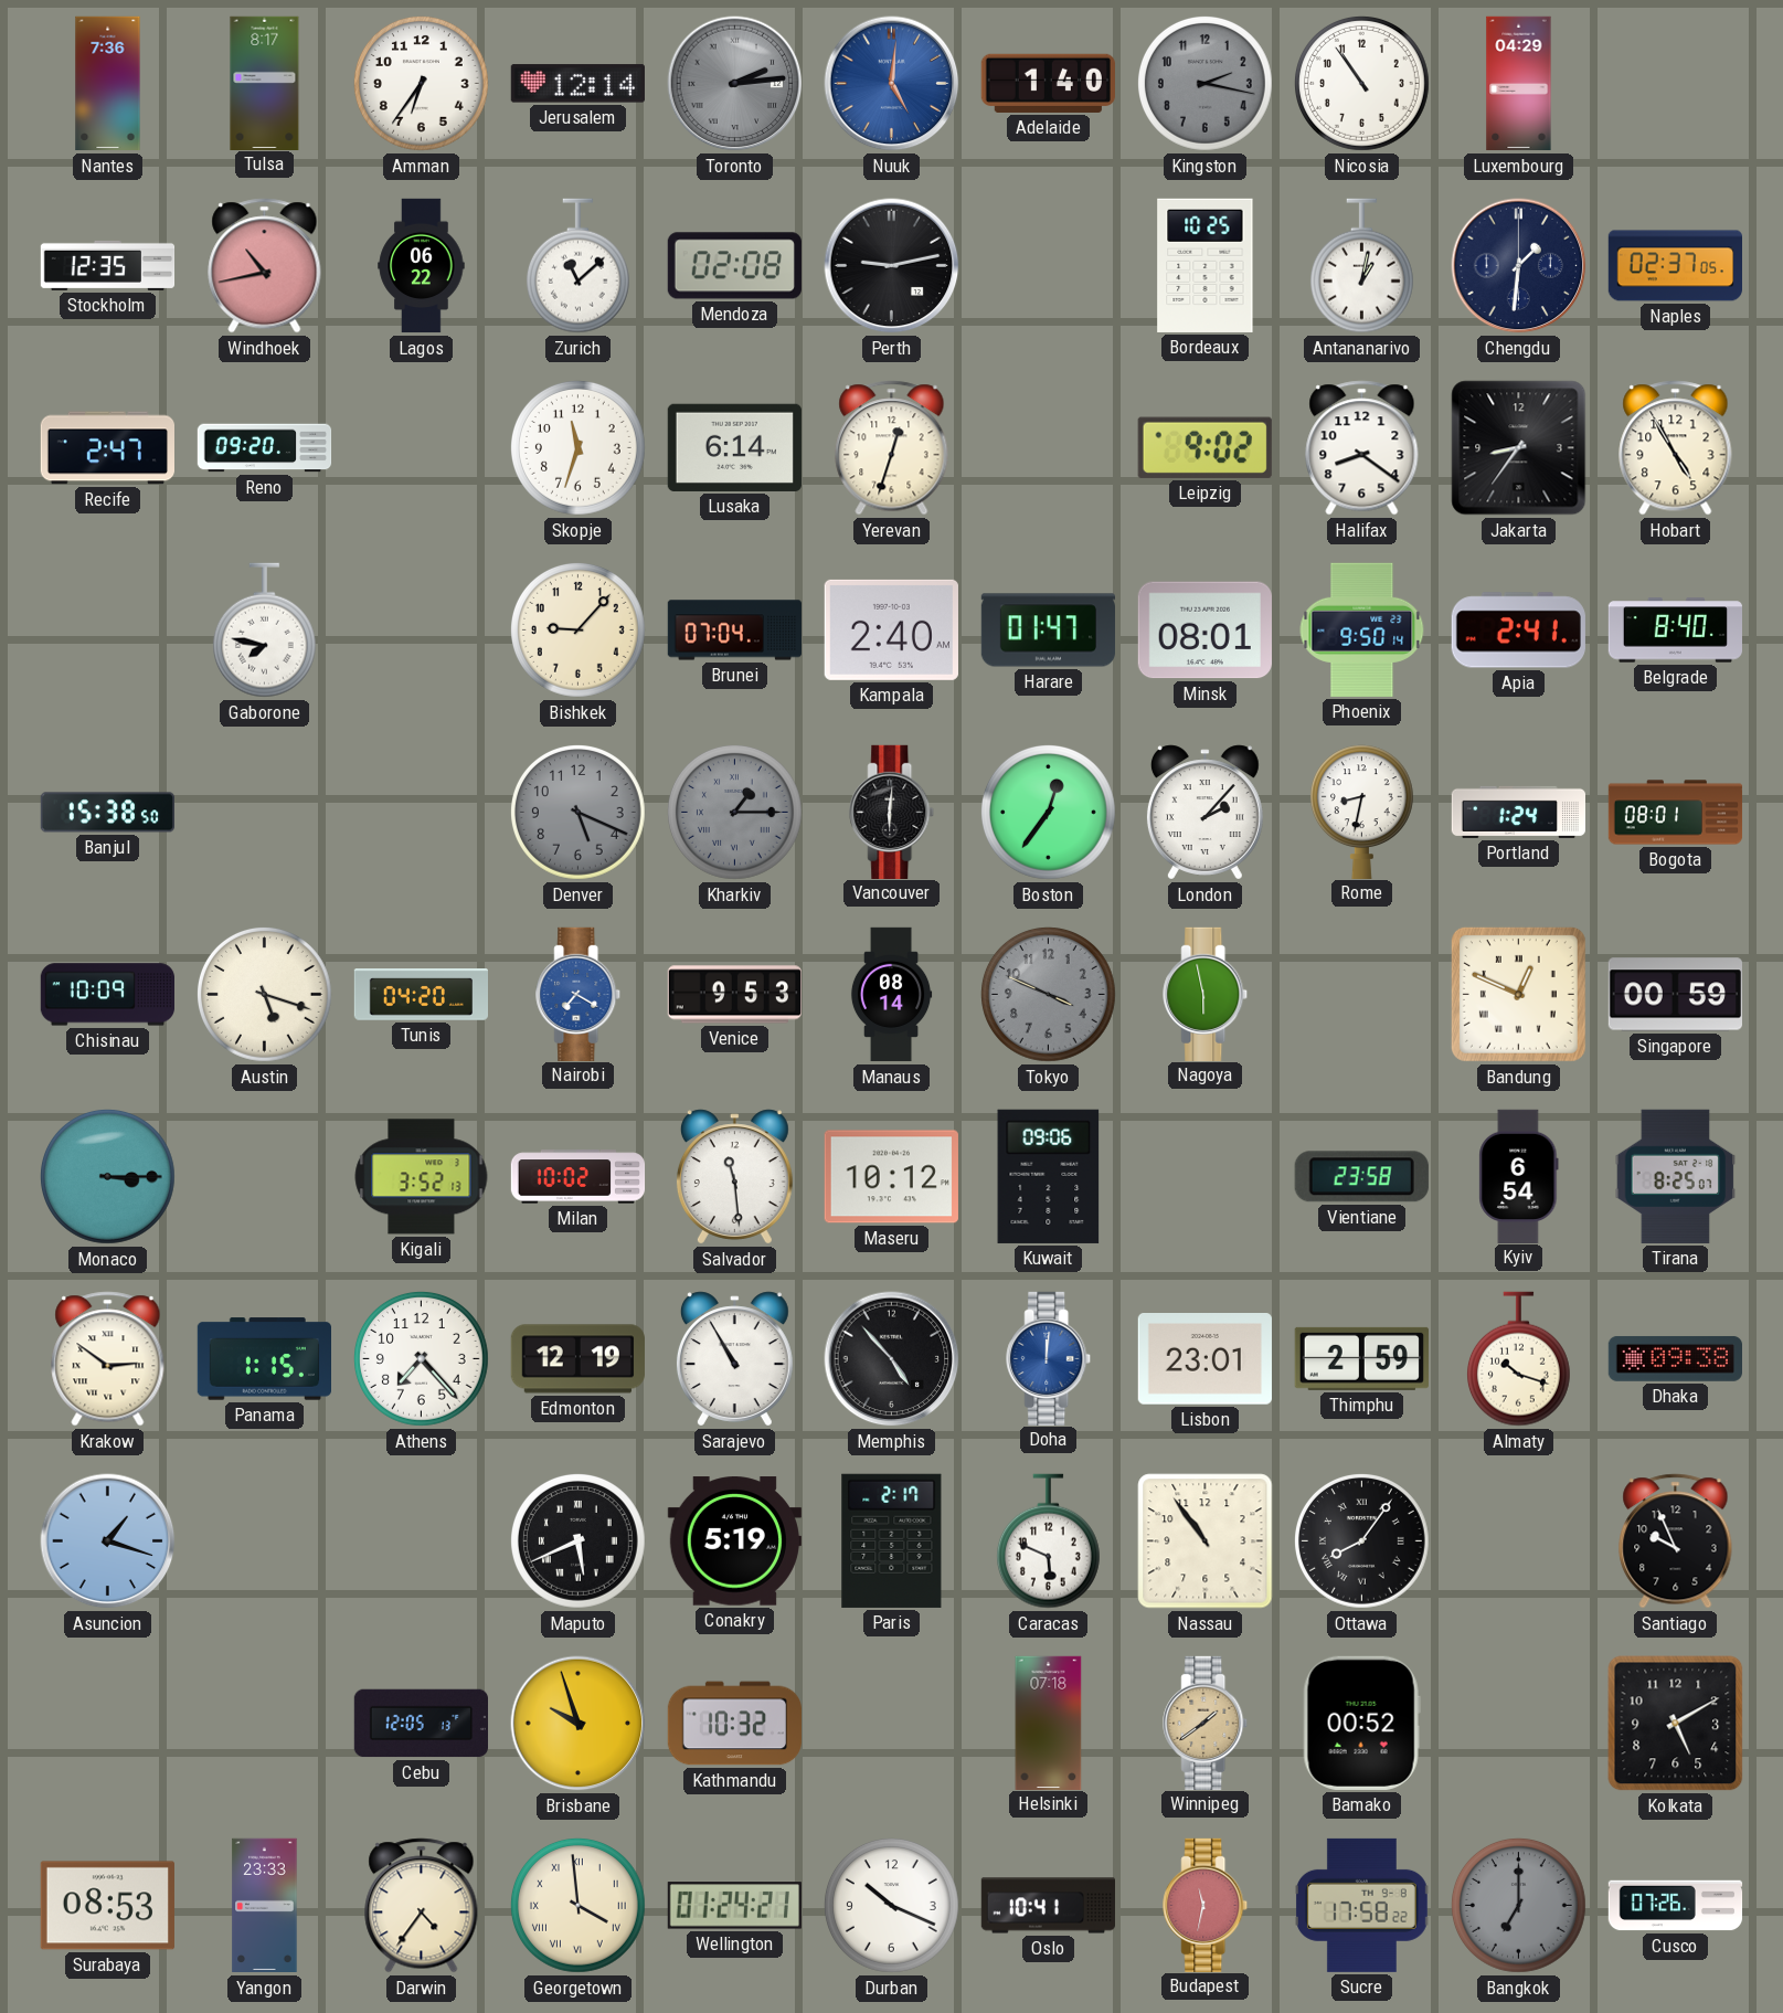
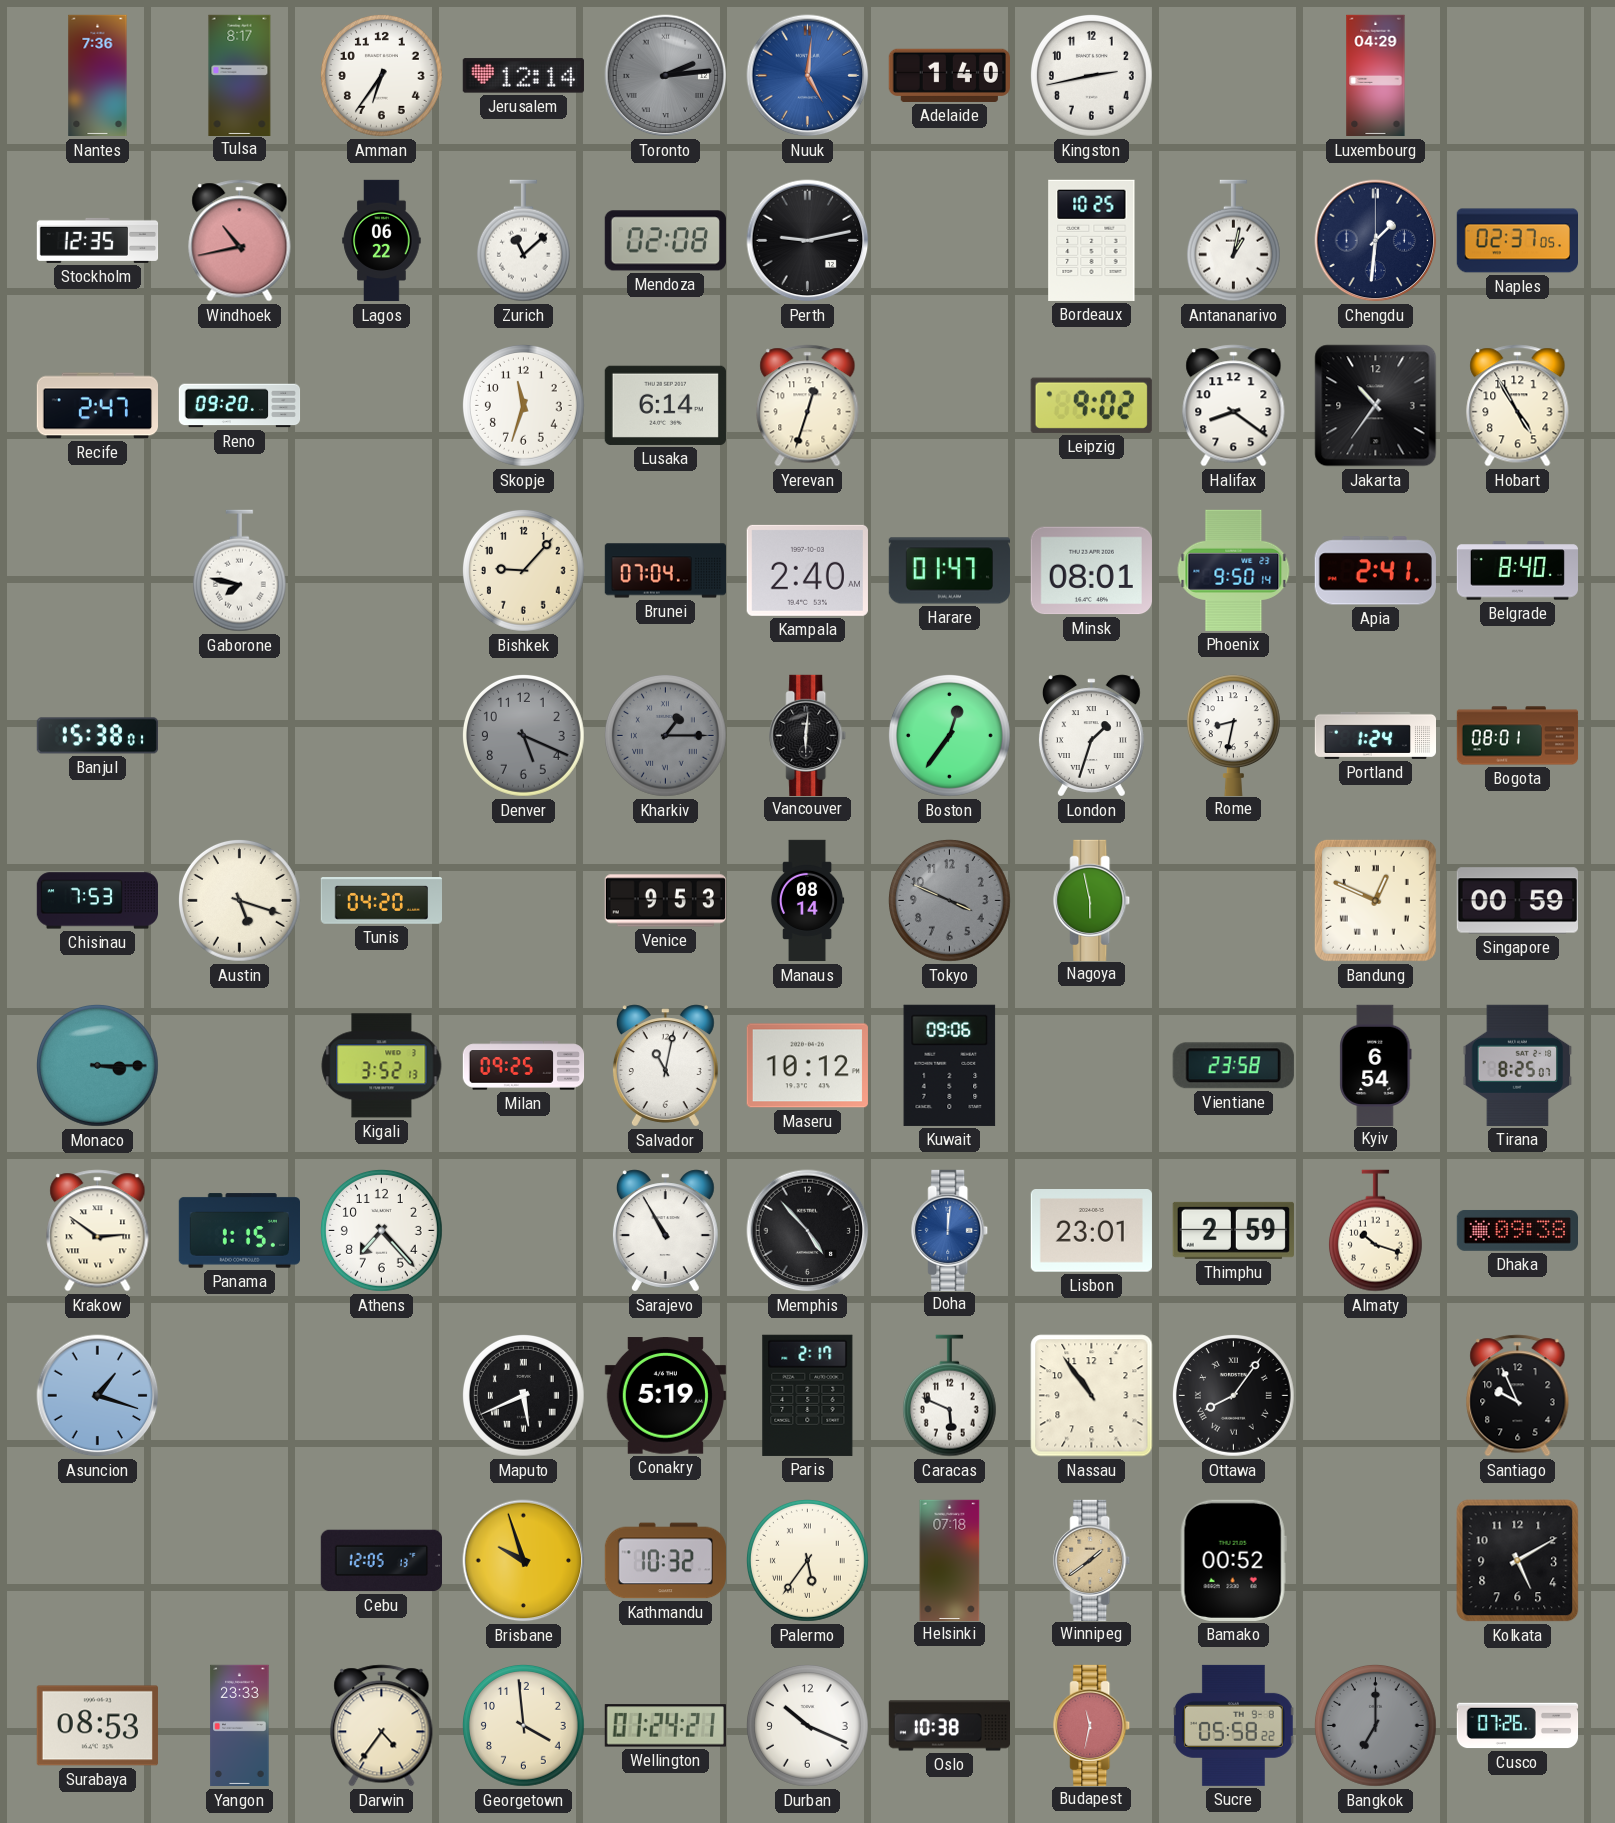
Kingston: 2:17 -> 2:43 (1092, 76)
Kingston dial: grey -> white (1092, 76)
Nicosia: 10:54 -> none (1362, 84)
Jakarta: 8:36 -> 10:36 (1376, 406)
Banjul: 15:38:50 -> 15:38:01 (97, 736)
London: 2:07 -> 1:33 (1091, 736)
Chisinau: 10:09 -> 7:53 (97, 901)
Nairobi: 7:20 -> none (579, 994)
Milan: 10:02 -> 09:25 (524, 1066)
Salvador: 11:29 -> 11:02 (665, 1066)
Edmonton: 12:19 -> none (577, 1359)
Palermo: none -> 5:36 (808, 1561)
Georgetown numerals: Roman -> Arabic (524, 1726)
Oslo: 10:41 -> 10:38 (949, 1726)
Sucre: 17:58 -> 05:58 (1233, 1725)
